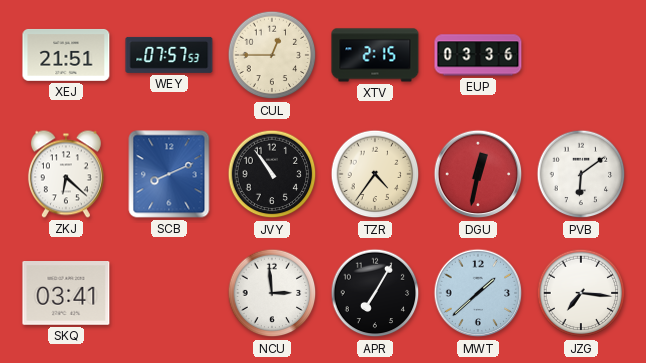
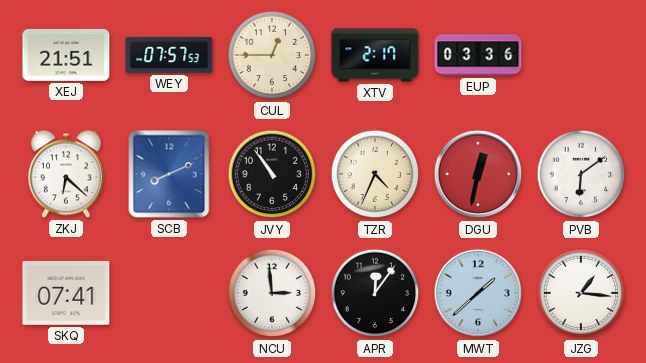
XTV: 2:15 -> 2:17 (375, 55)
TZR: 4:36 -> 4:34 (375, 174)
SKQ: 03:41 -> 07:41 (66, 294)
APR: 7:05 -> 12:06 (375, 293)
JZG: 7:16 -> 1:16 (581, 293)
